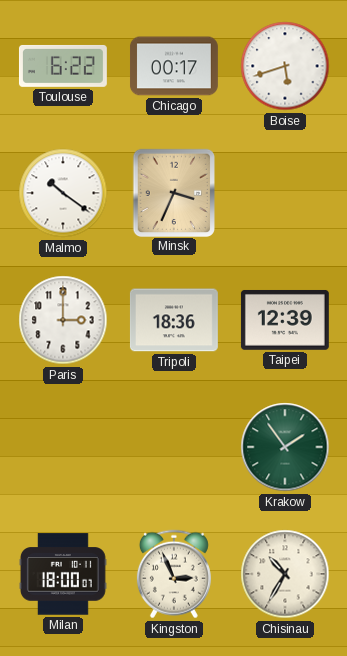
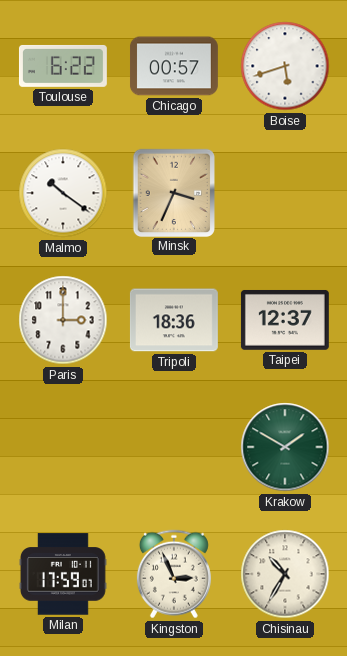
Chicago: 00:17 -> 00:57 (174, 66)
Taipei: 12:39 -> 12:37 (285, 320)
Krakow: 1:54 -> 1:50 (285, 447)
Milan: 18:00 -> 17:59 (63, 574)
